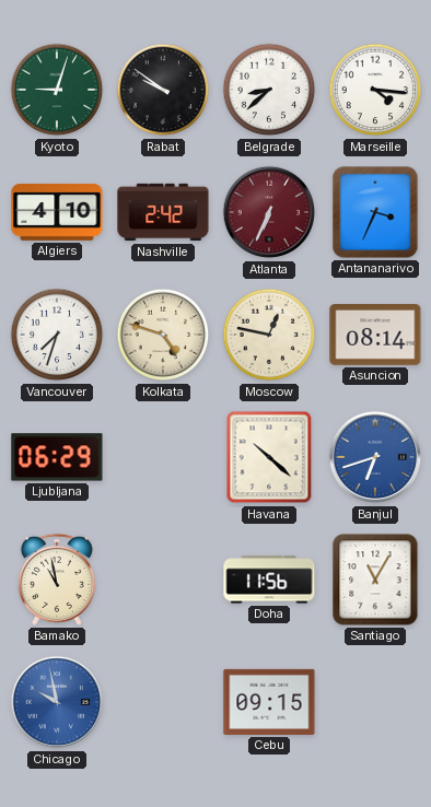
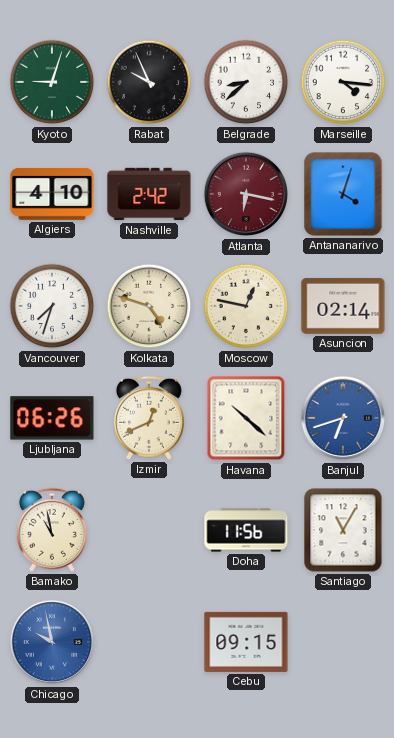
Rabat: 9:51 -> 9:56 (149, 82)
Atlanta: 6:34 -> 6:17 (246, 194)
Antananarivo: 3:34 -> 4:03 (343, 194)
Asuncion: 08:14 -> 02:14 (343, 307)
Ljubljana: 06:29 -> 06:26 (52, 418)
Izmir: none -> 12:41 (149, 418)
